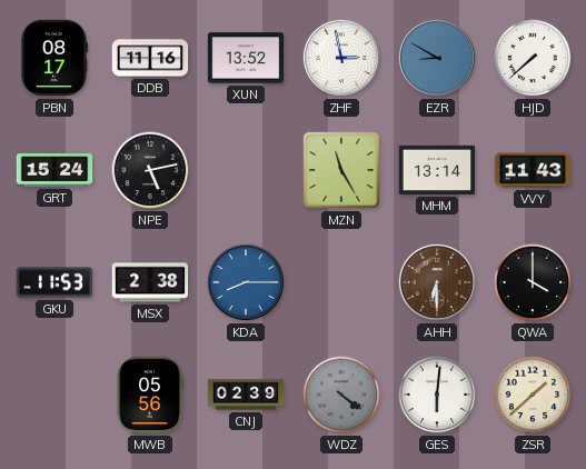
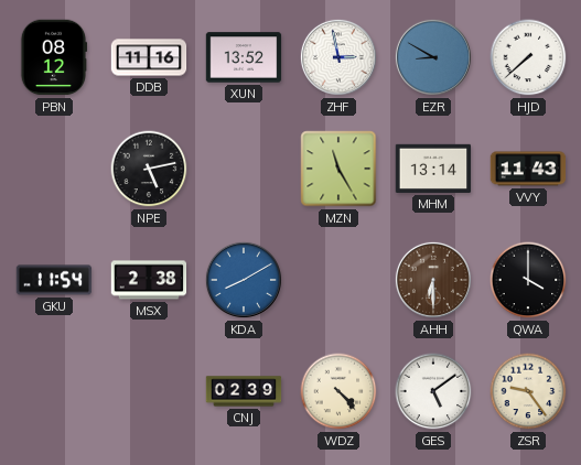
PBN: 08:17 -> 08:12 (54, 57)
GRT: 15:24 -> none (54, 170)
GKU: 11:53 -> 11:54 (54, 280)
KDA: 8:15 -> 8:10 (244, 280)
MWB: 05:56 -> none (150, 395)
WDZ: 4:21 -> 4:23 (338, 391)
WDZ dial: grey -> cream (338, 391)
GES: 6:01 -> 5:09 (433, 391)
ZSR: 1:38 -> 9:24 (528, 391)
